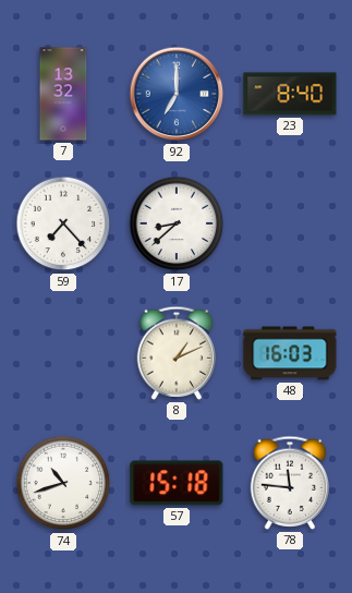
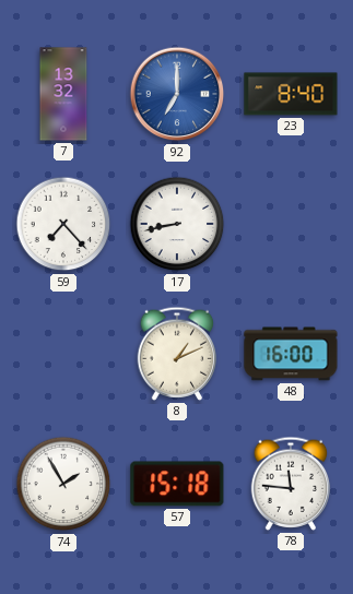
17: 8:38 -> 8:43 (177, 224)
48: 16:03 -> 16:00 (291, 354)
74: 10:42 -> 1:55 (63, 484)
